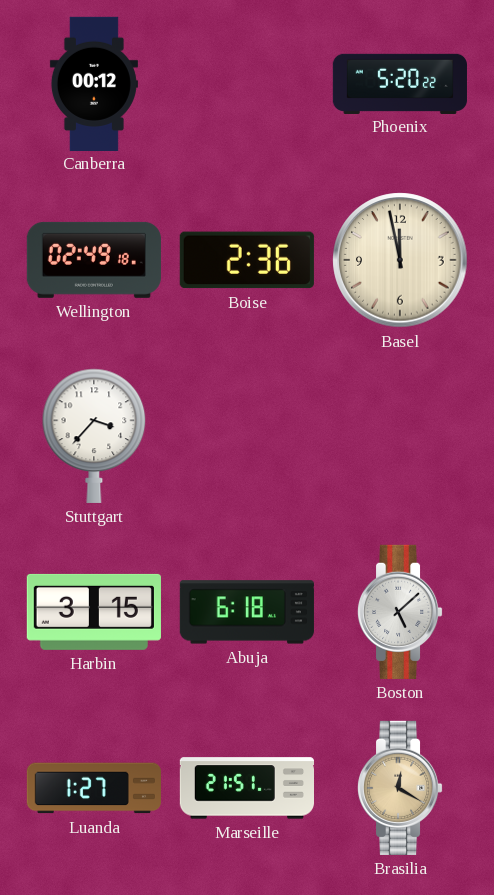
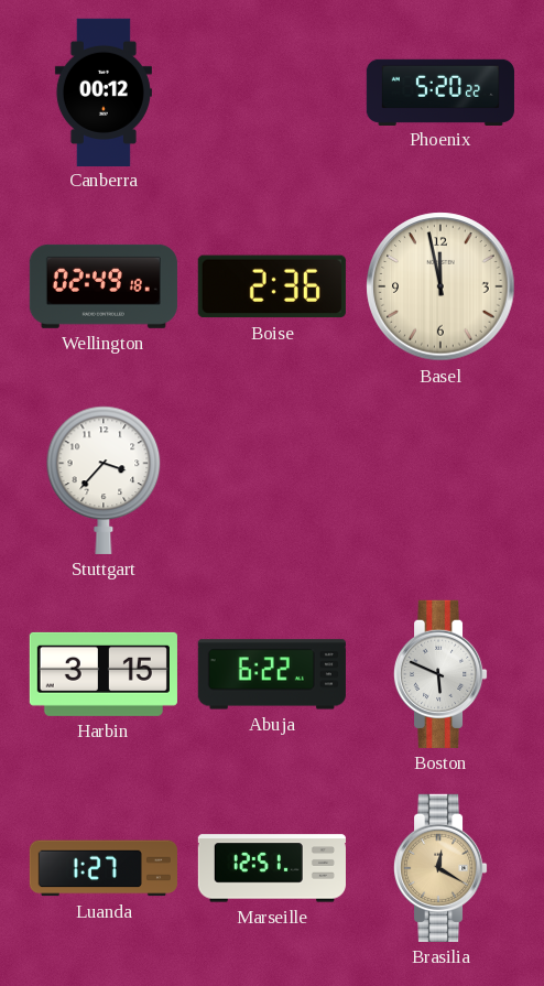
Abuja: 6:18 -> 6:22 (272, 674)
Boston: 5:08 -> 5:49 (440, 674)
Marseille: 21:51 -> 12:51 (271, 868)
